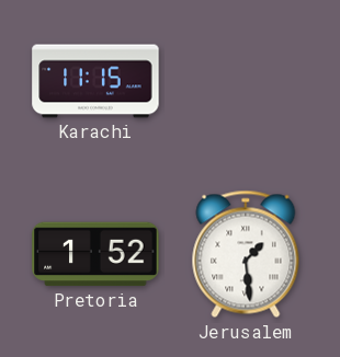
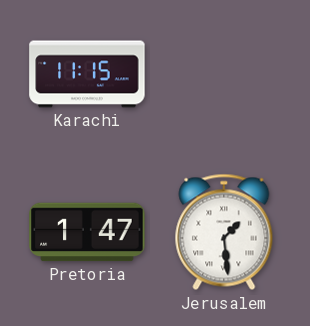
Pretoria: 1:52 -> 1:47 (87, 232)
